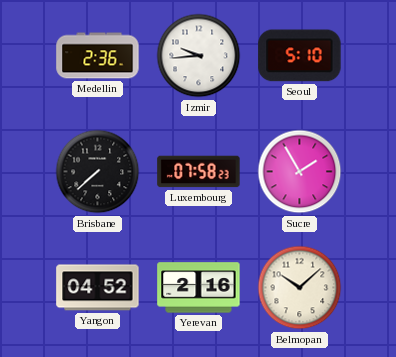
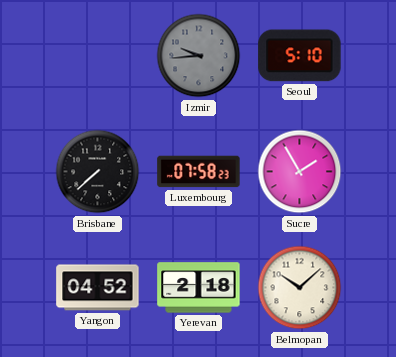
Medellin: 2:36 -> none (98, 56)
Izmir dial: white -> grey (199, 56)
Yerevan: 2:16 -> 2:18 (199, 288)
